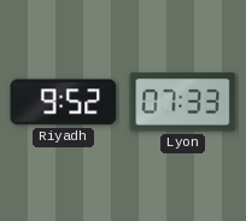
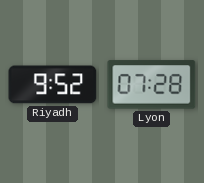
Lyon: 07:33 -> 07:28 (152, 85)
